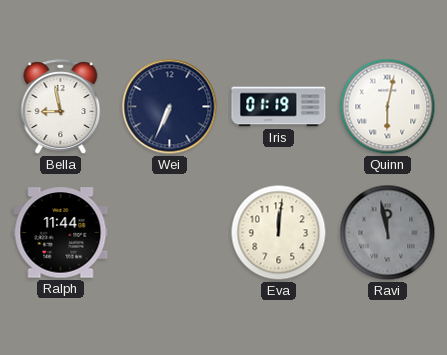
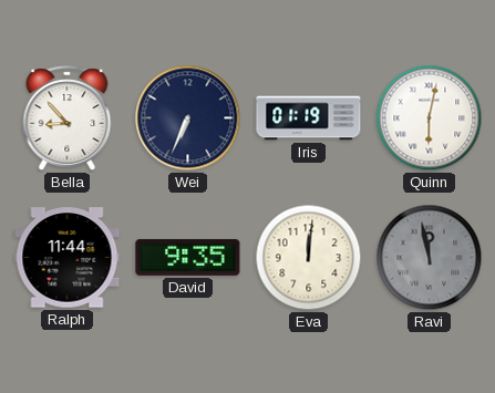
Bella: 8:58 -> 8:53 (68, 118)
David: none -> 9:35 (188, 257)
